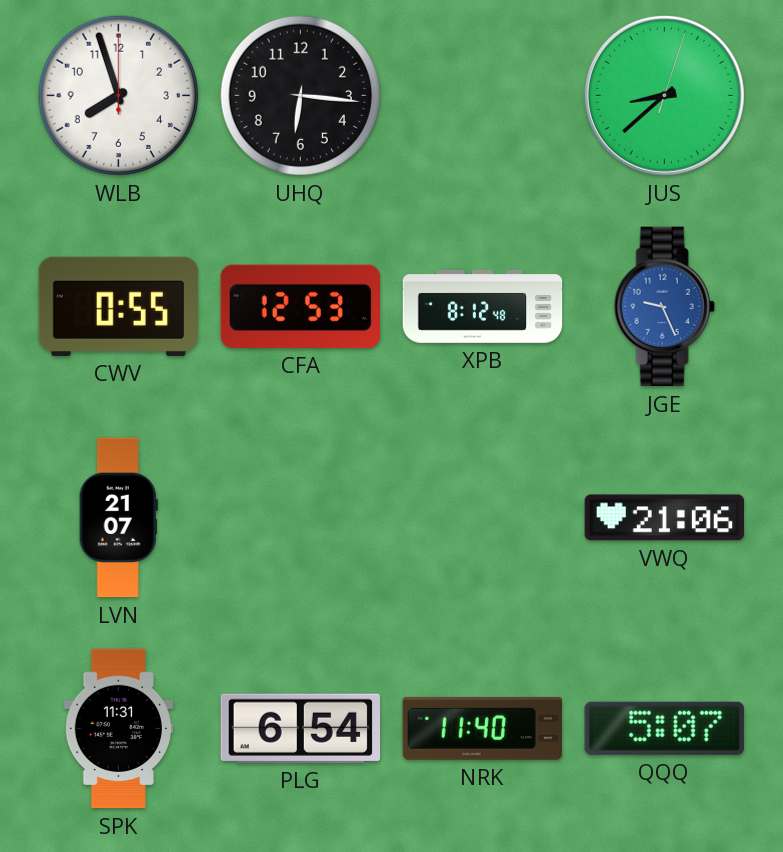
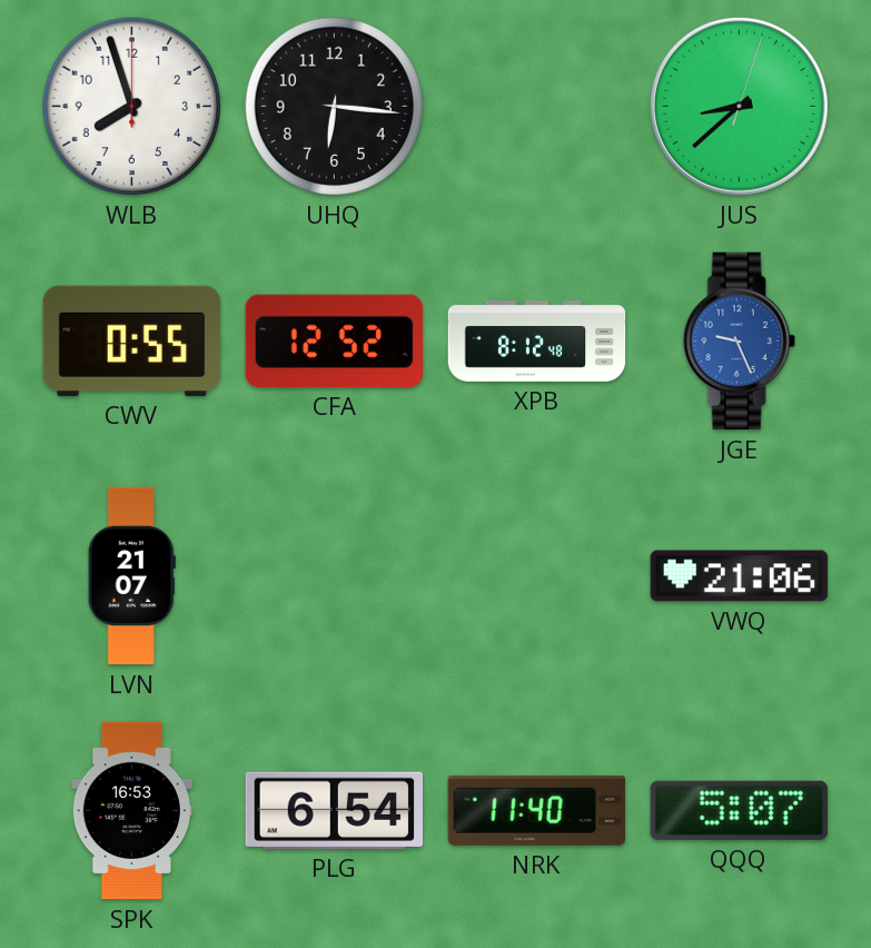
CFA: 12:53 -> 12:52 (334, 340)
SPK: 11:31 -> 16:53 (131, 811)
